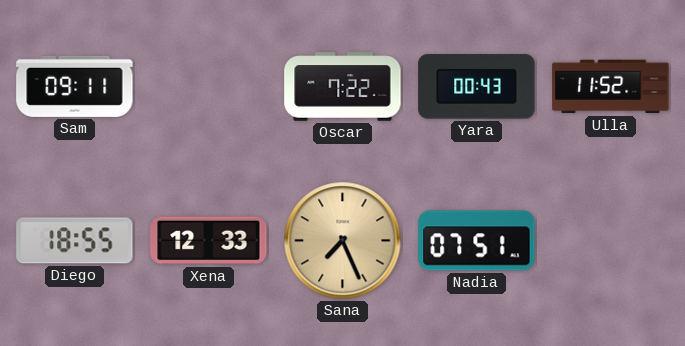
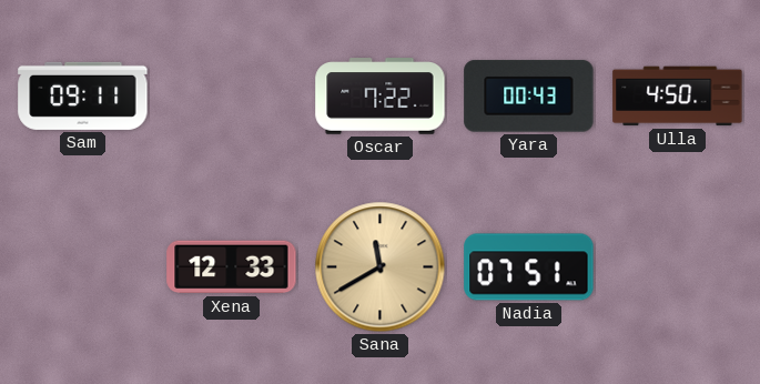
Ulla: 11:52 -> 4:50 (678, 97)
Diego: 18:55 -> none (75, 241)
Sana: 7:26 -> 11:40 (381, 267)
